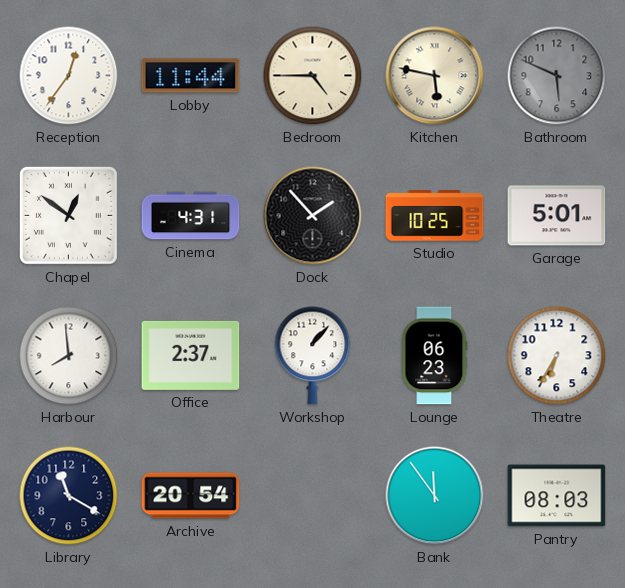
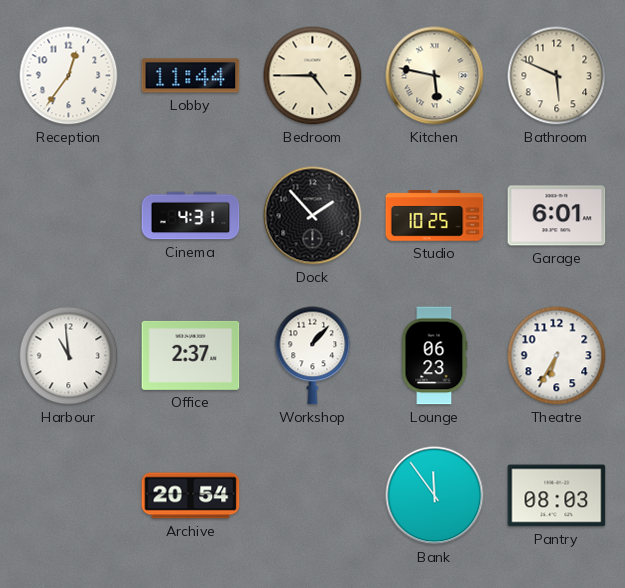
Bathroom dial: grey -> cream (557, 76)
Chapel: 12:51 -> none (68, 215)
Garage: 5:01 -> 6:01 (557, 216)
Harbour: 7:59 -> 10:59 (69, 356)
Library: 11:20 -> none (69, 496)
